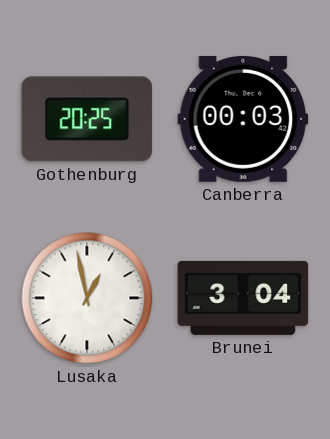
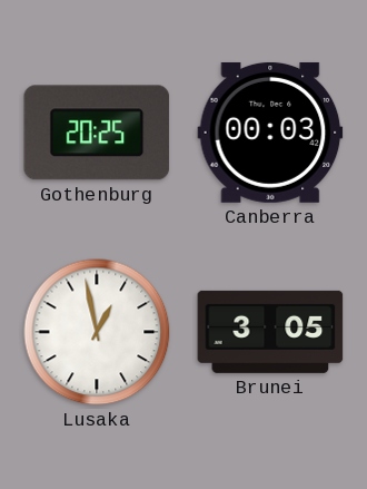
Brunei: 3:04 -> 3:05 (270, 332)
